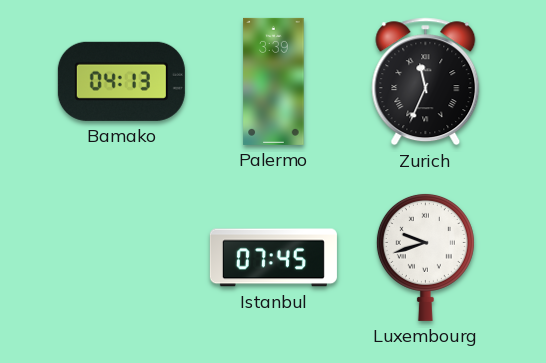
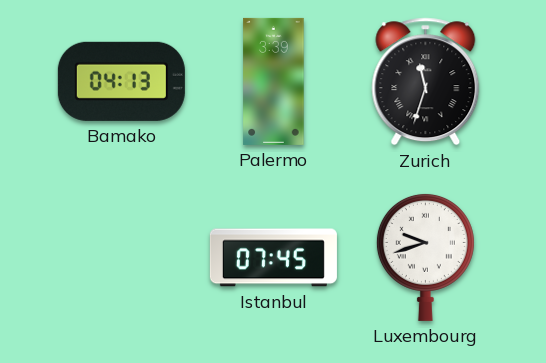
Zurich: 11:34 -> 11:33 (426, 82)
